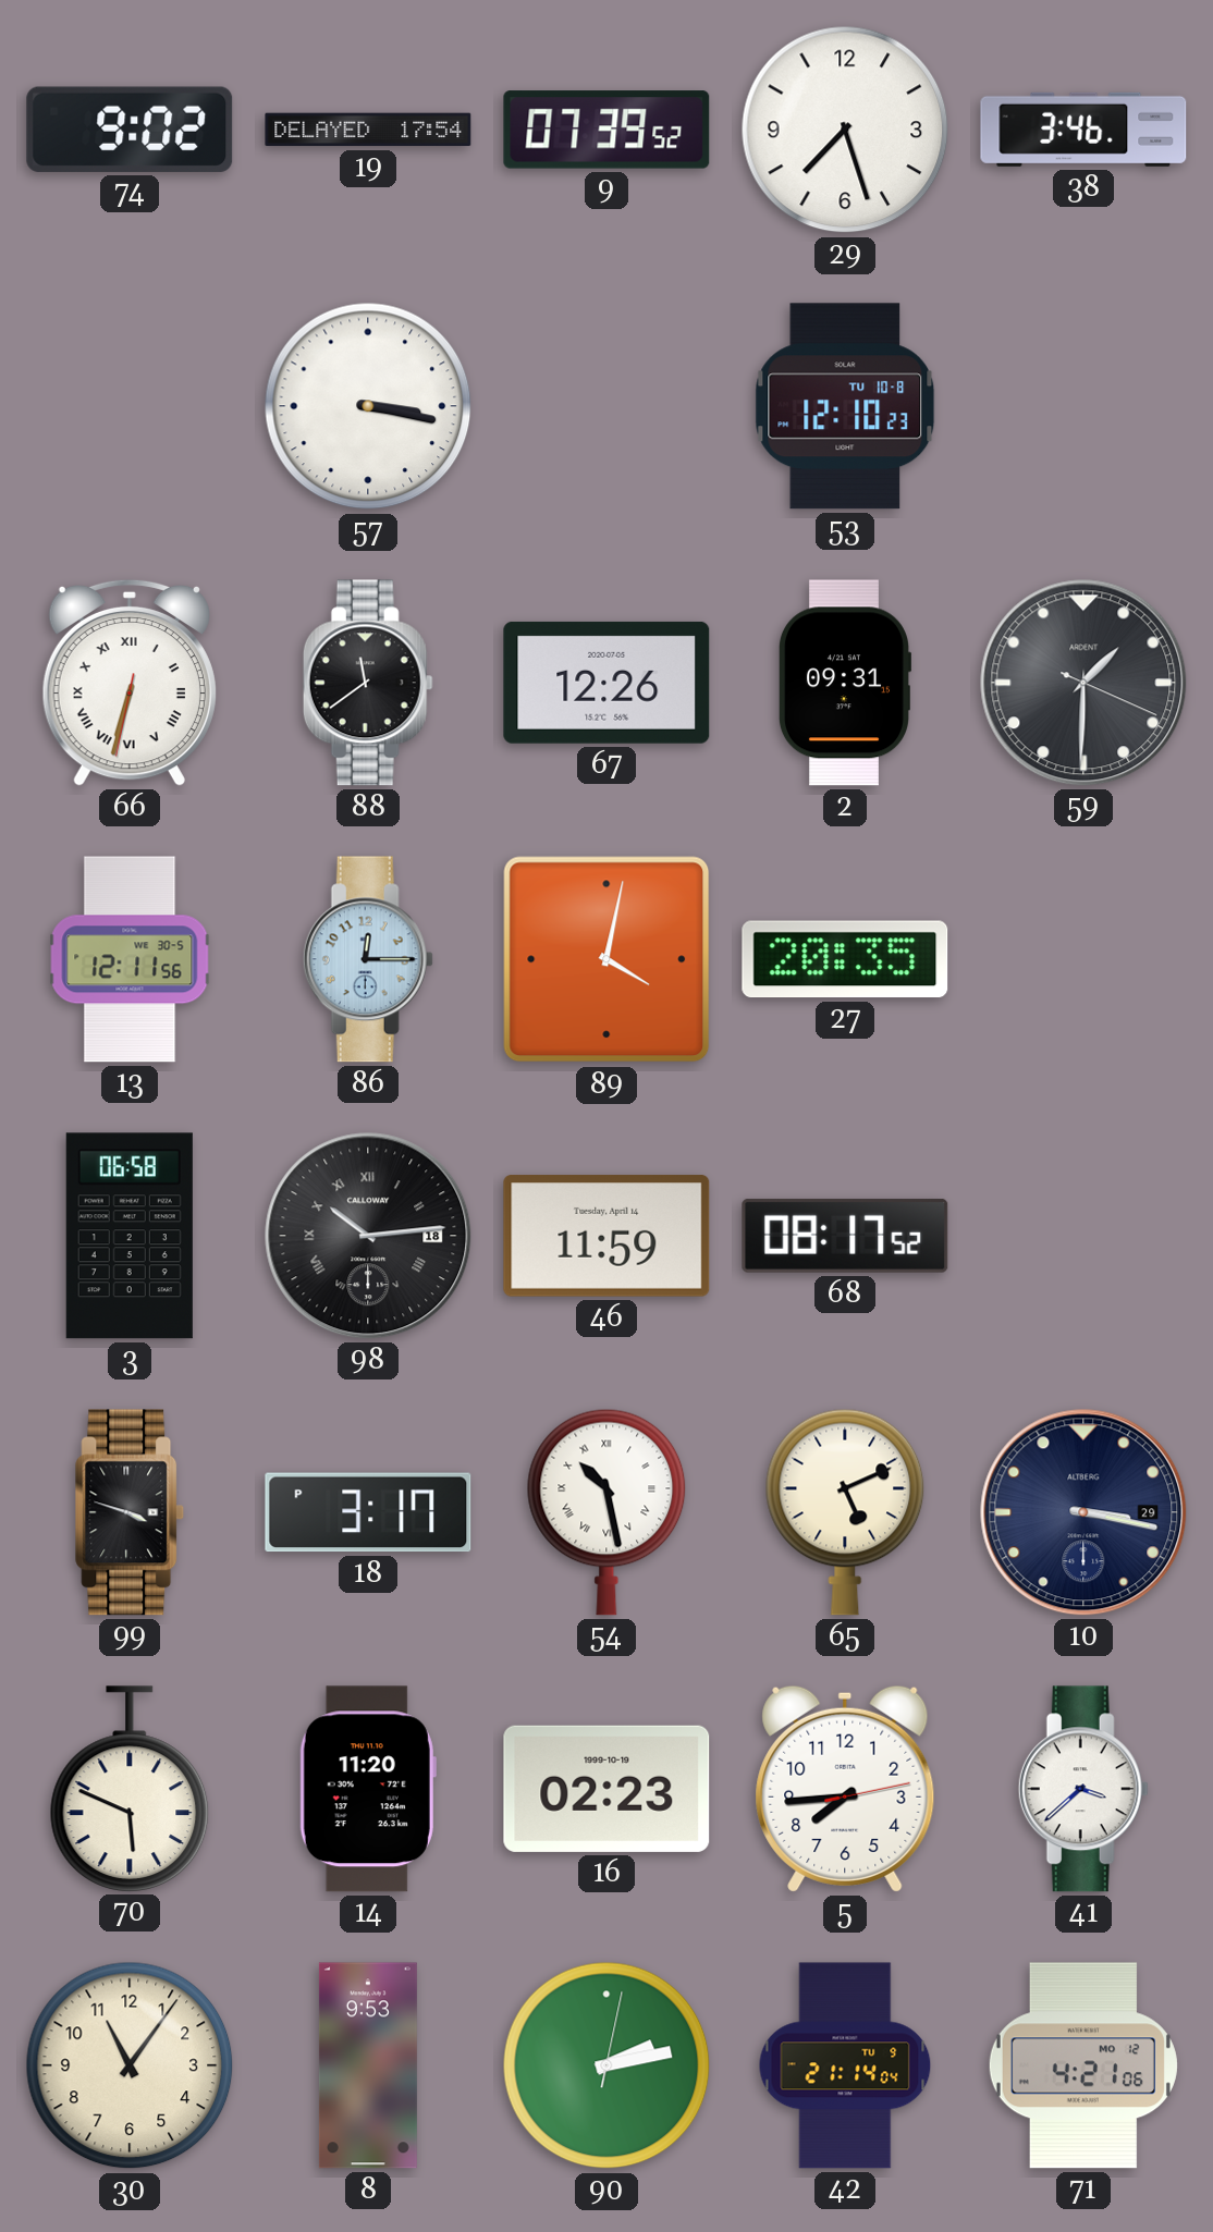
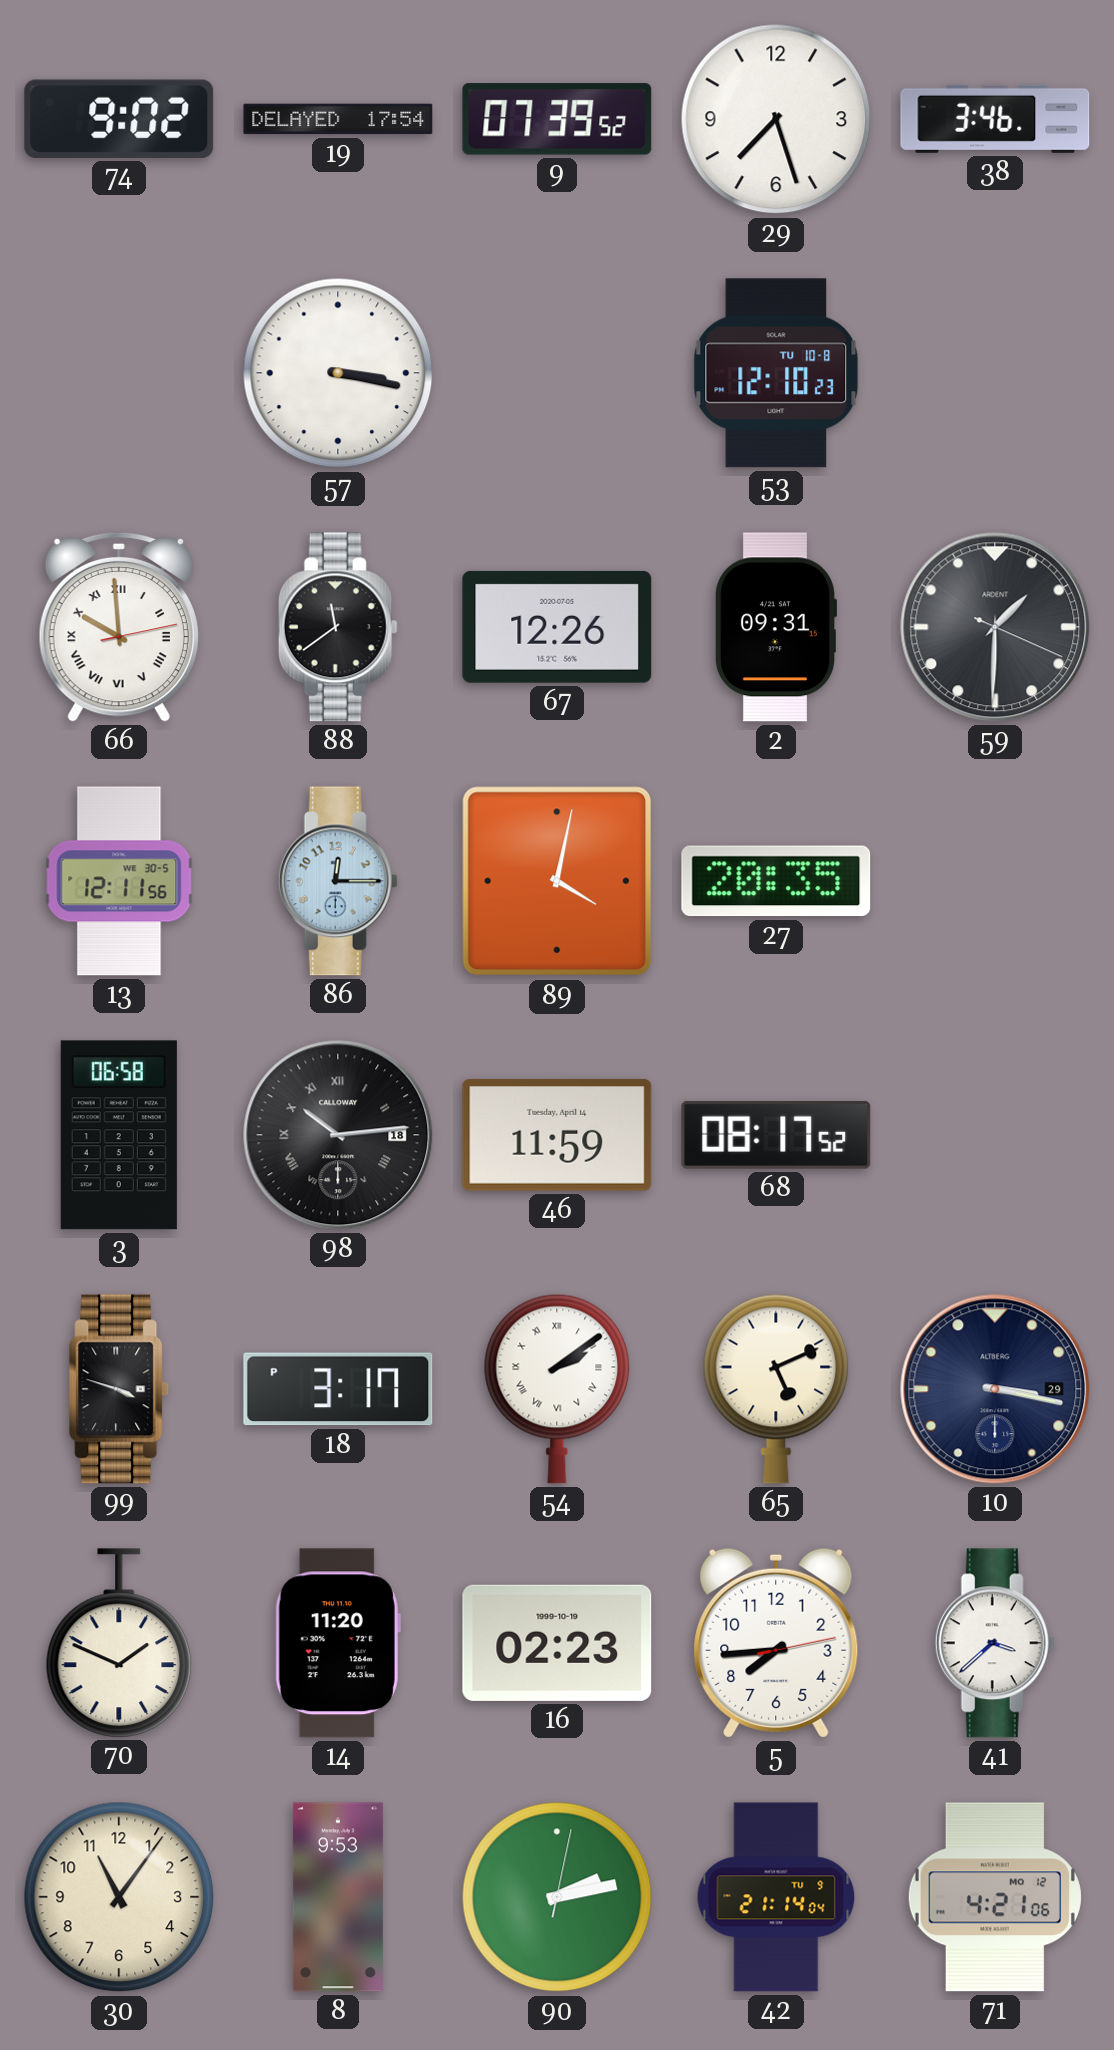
66: 6:32 -> 9:59 (119, 627)
54: 10:28 -> 2:09 (557, 1389)
70: 5:49 -> 1:49 (119, 1643)
